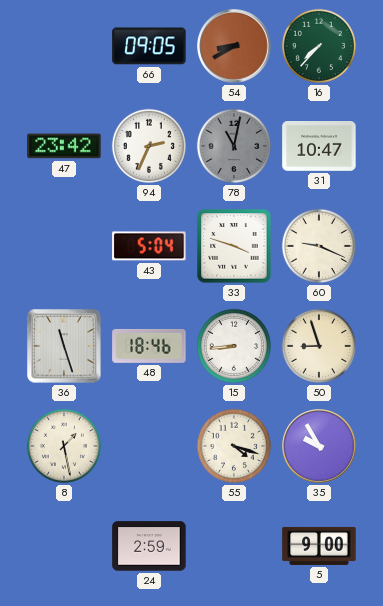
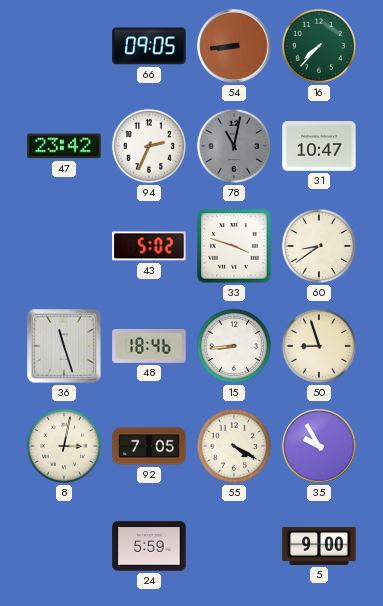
54: 8:40 -> 8:44 (234, 46)
43: 5:04 -> 5:02 (149, 246)
60: 9:19 -> 8:39 (319, 246)
8: 1:28 -> 3:02 (64, 446)
92: none -> 7:05 (149, 446)
55: 4:18 -> 4:20 (234, 446)
24: 2:59 -> 5:59 (149, 546)
